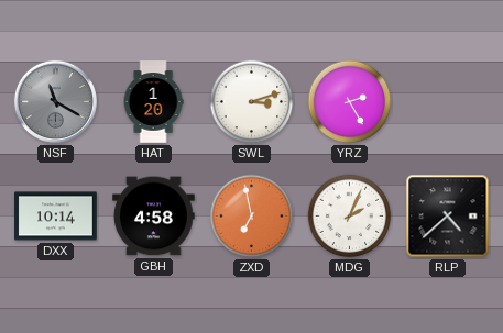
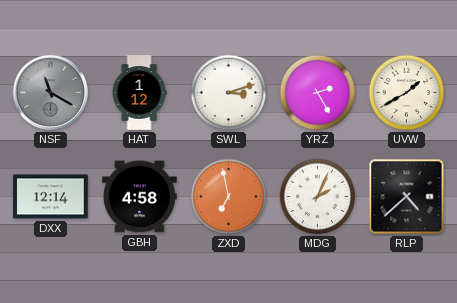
HAT: 1:20 -> 1:12 (139, 93)
UVW: none -> 1:40 (407, 93)
DXX: 10:14 -> 12:14 (51, 197)
